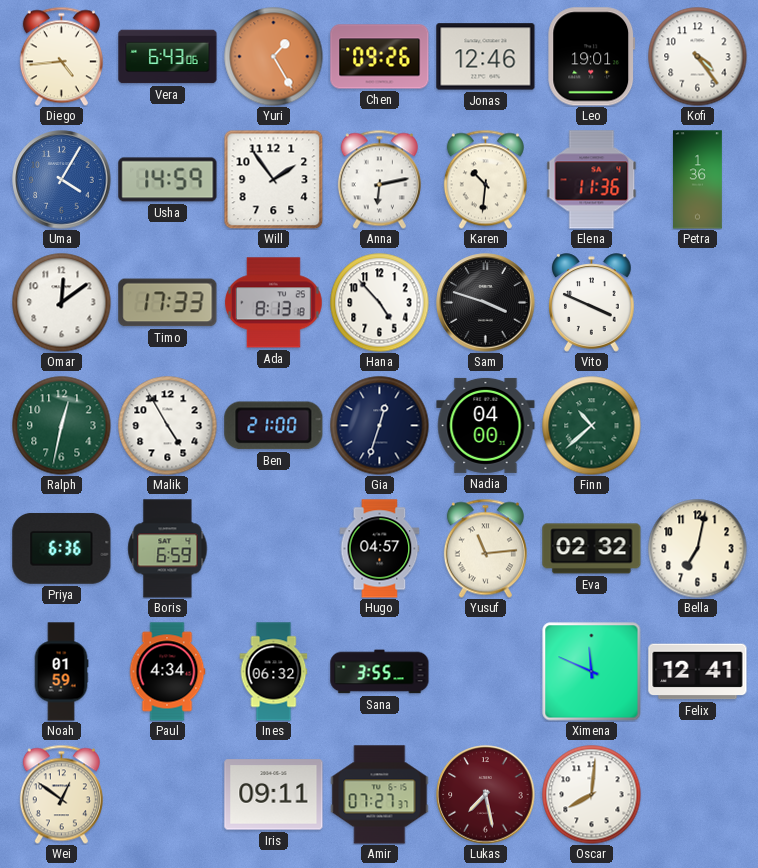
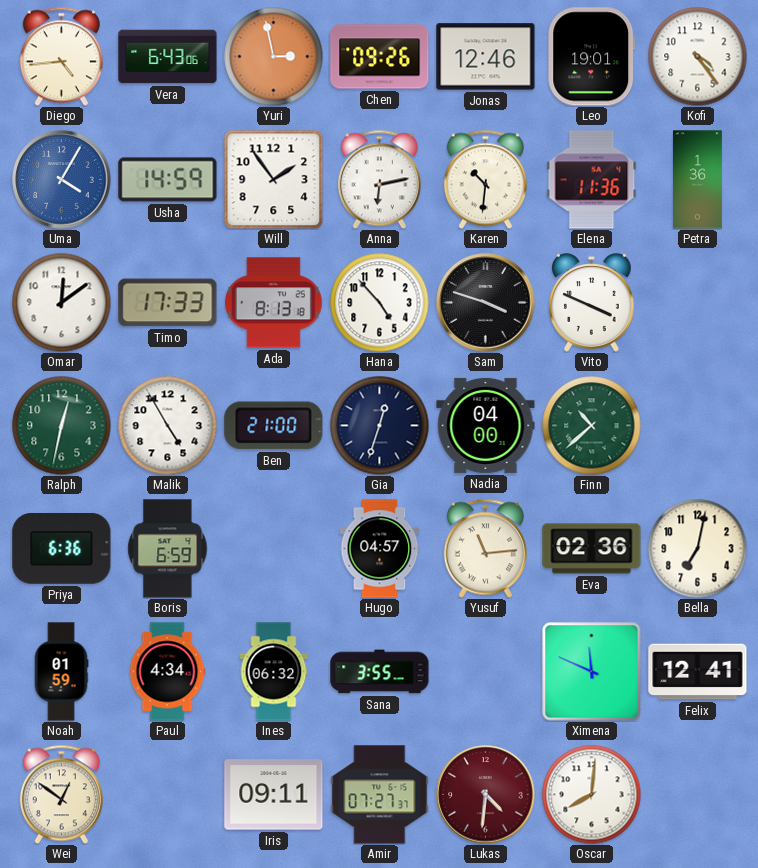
Yuri: 1:25 -> 2:58 (274, 57)
Eva: 02:32 -> 02:36 (592, 549)
Lukas: 7:28 -> 4:31 (486, 795)
